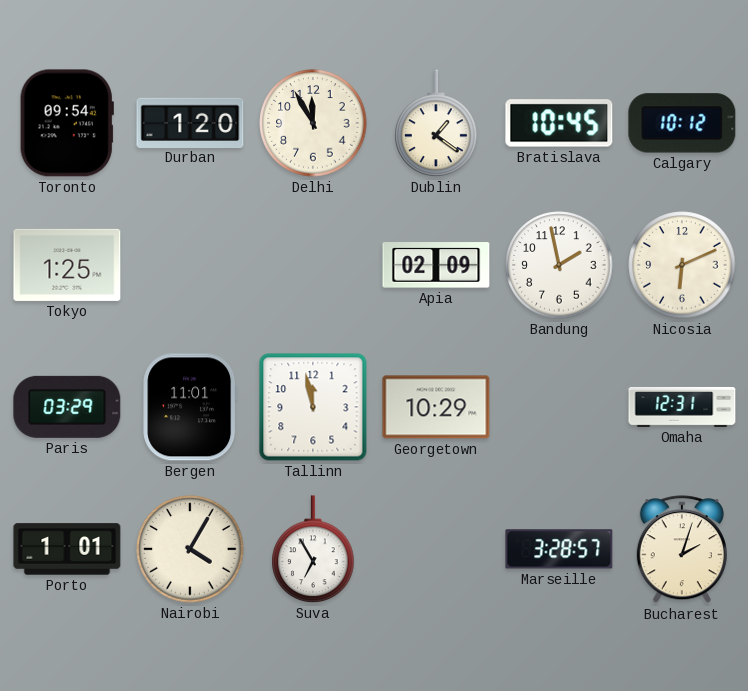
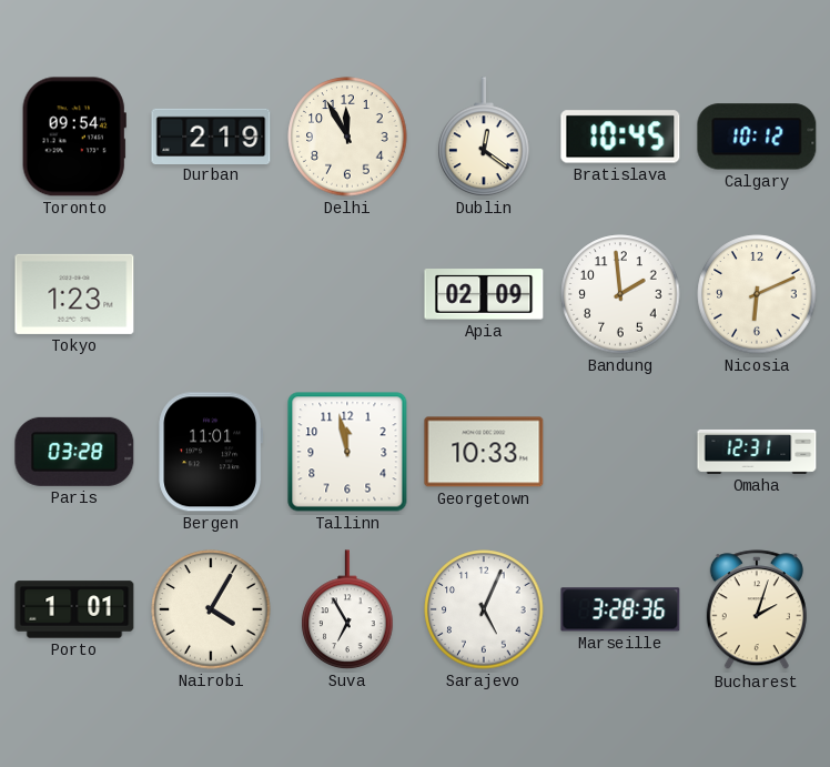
Durban: 1:20 -> 2:19 (211, 135)
Dublin: 1:21 -> 12:21 (484, 137)
Tokyo: 1:25 -> 1:23 (74, 294)
Bandung: 1:58 -> 1:59 (620, 294)
Paris: 03:29 -> 03:28 (74, 452)
Georgetown: 10:29 -> 10:33 (484, 452)
Sarajevo: none -> 5:04 (484, 609)
Marseille: 3:28:57 -> 3:28:36 (620, 609)
